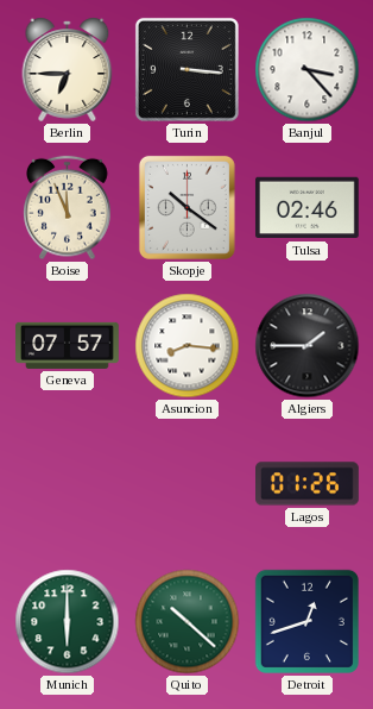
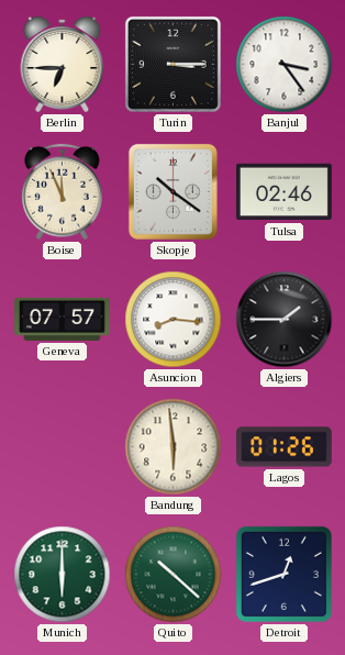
Turin: 3:16 -> 3:15 (172, 64)
Banjul: 3:23 -> 3:24 (285, 65)
Bandung: none -> 5:59 (174, 447)
